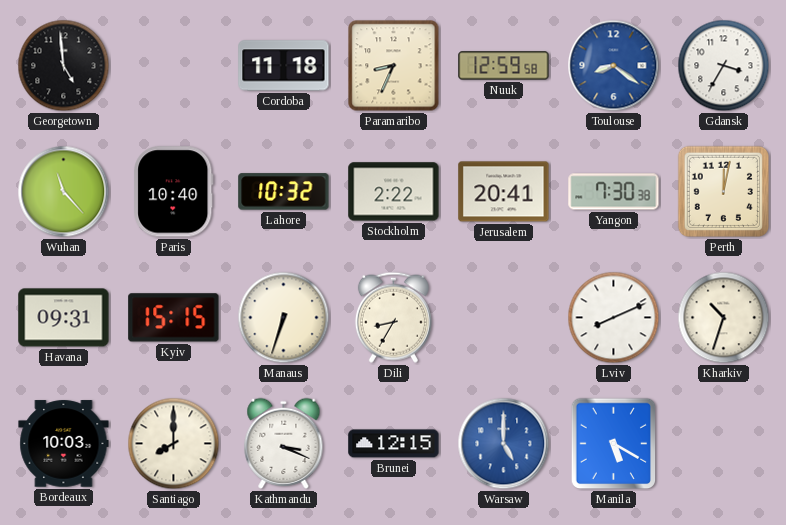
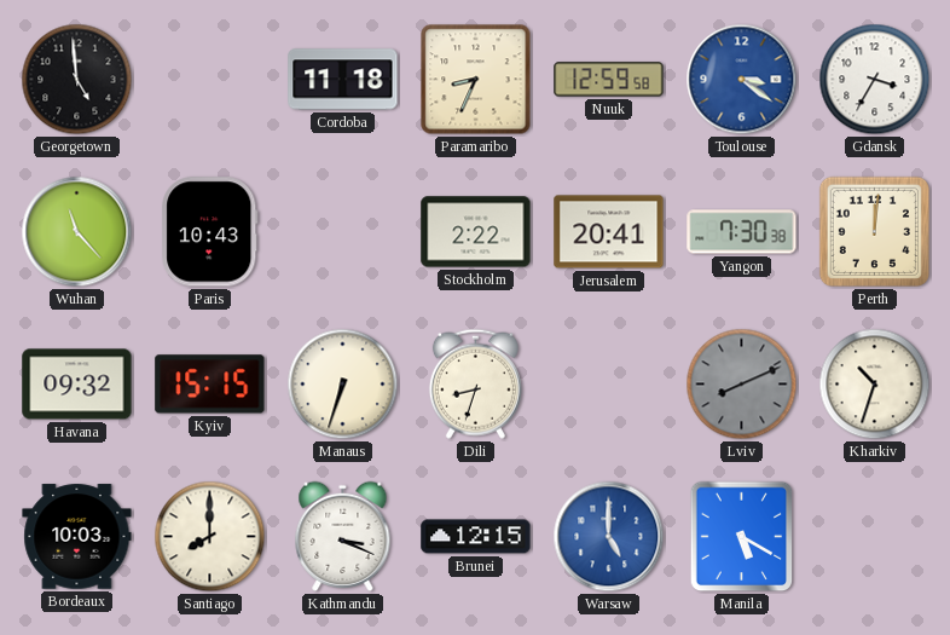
Toulouse: 8:21 -> 3:21 (742, 80)
Paris: 10:40 -> 10:43 (210, 232)
Lahore: 10:32 -> none (284, 192)
Perth: 12:02 -> 12:01 (874, 231)
Havana: 09:31 -> 09:32 (77, 385)
Dili: 8:35 -> 8:33 (475, 383)
Lviv dial: white -> grey (742, 385)
